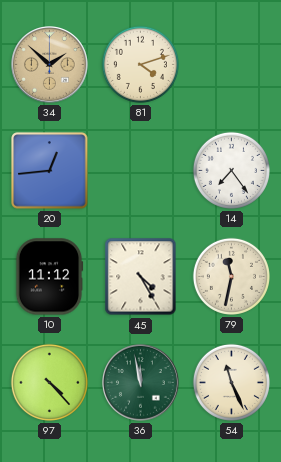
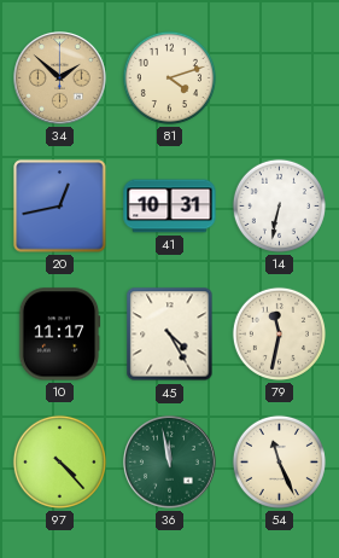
20: 12:44 -> 12:43 (60, 207)
41: none -> 10:31 (170, 207)
14: 7:24 -> 6:32 (279, 205)
10: 11:12 -> 11:17 (59, 335)
